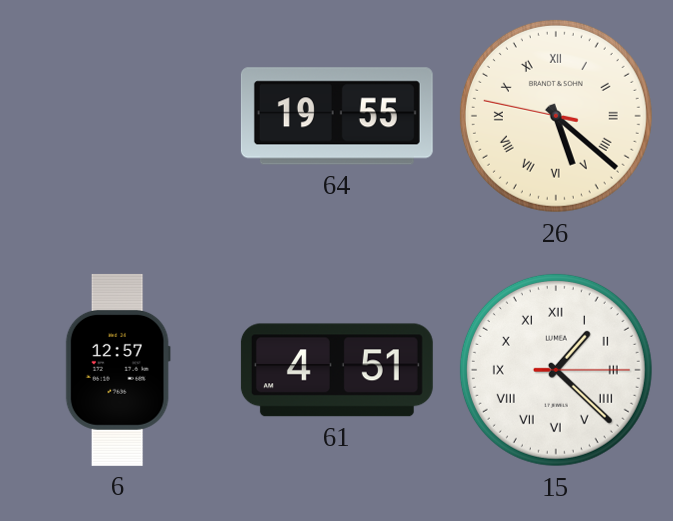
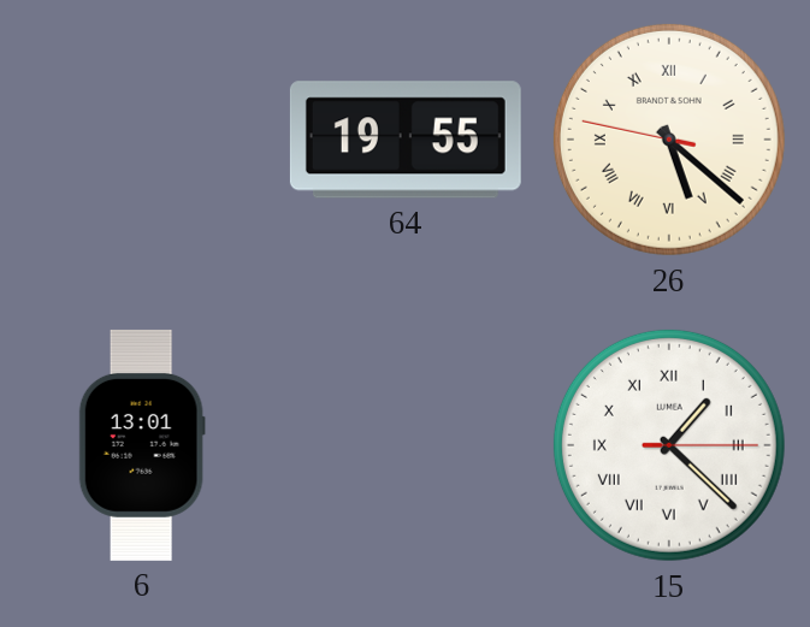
6: 12:57 -> 13:01 (142, 445)
61: 4:51 -> none (337, 370)
